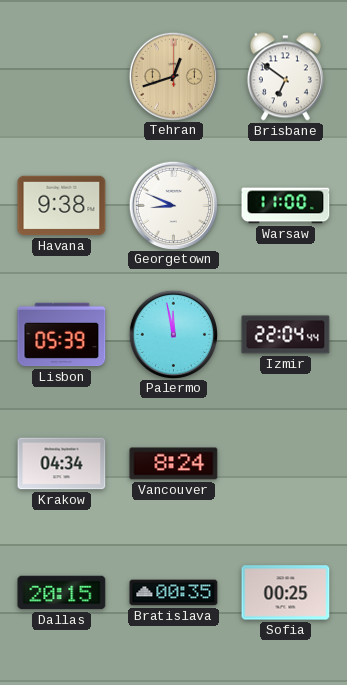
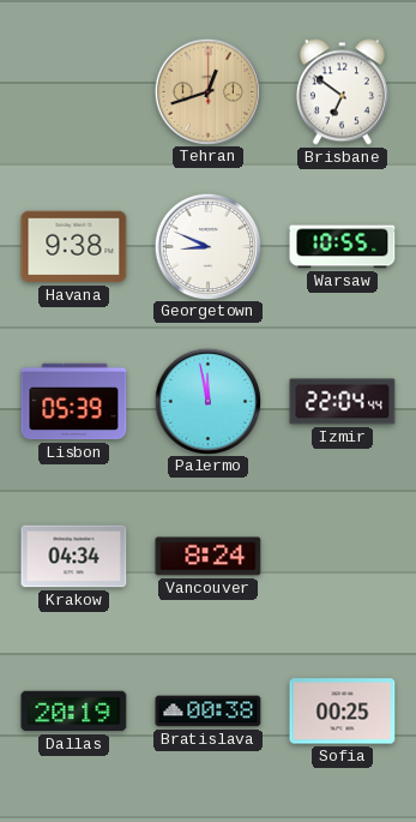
Warsaw: 11:00 -> 10:55 (343, 247)
Dallas: 20:15 -> 20:19 (74, 712)
Bratislava: 00:35 -> 00:38 (209, 712)
